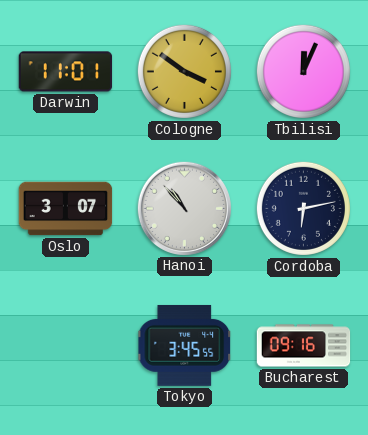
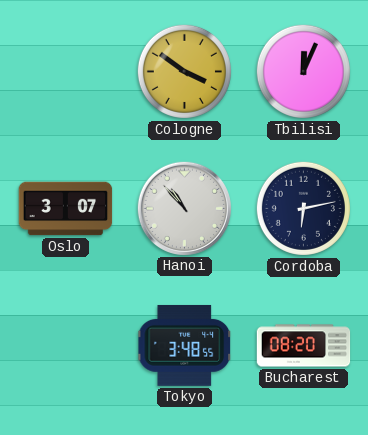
Darwin: 11:01 -> none (66, 72)
Tokyo: 3:45 -> 3:48 (185, 345)
Bucharest: 09:16 -> 08:20 (304, 346)
